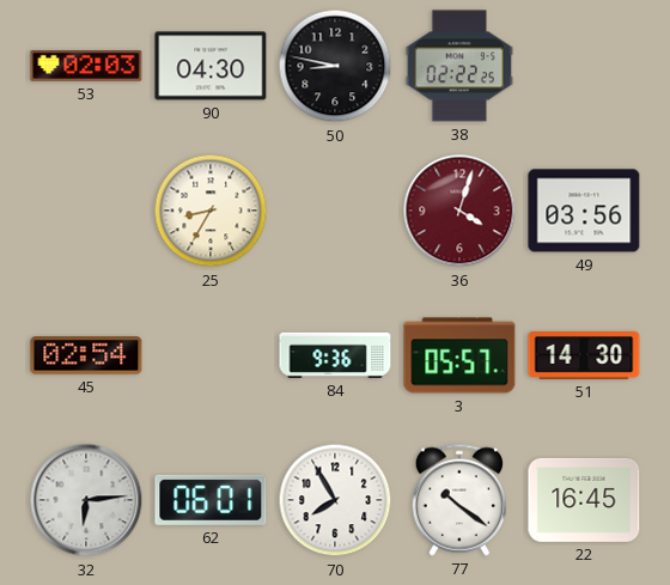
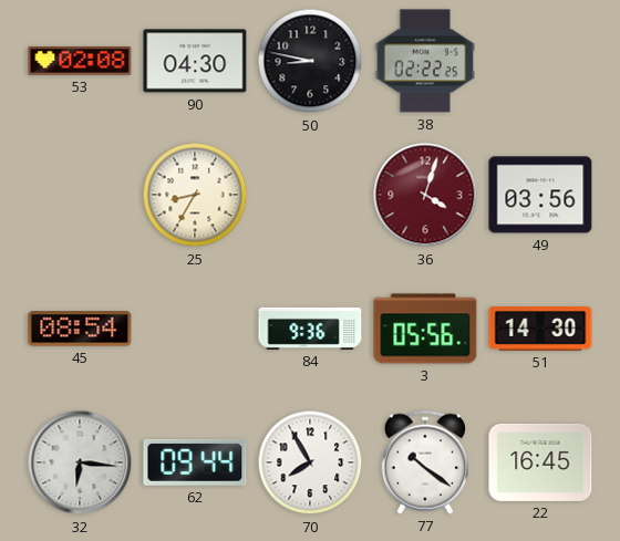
53: 02:03 -> 02:08 (80, 61)
45: 02:54 -> 08:54 (80, 329)
3: 05:57 -> 05:56 (425, 329)
32: 6:14 -> 6:16 (80, 462)
62: 06:01 -> 09:44 (195, 462)
